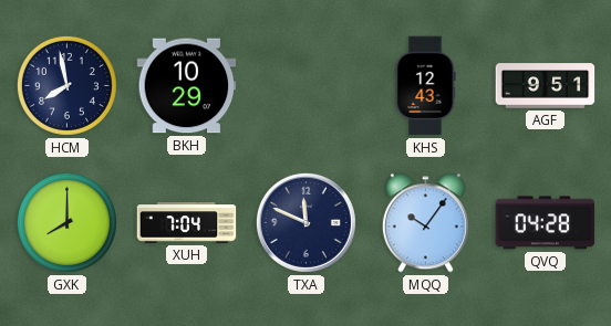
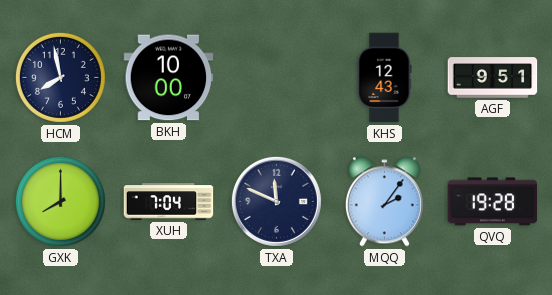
BKH: 10:29 -> 10:00 (169, 78)
MQQ: 10:06 -> 2:06 (384, 202)
QVQ: 04:28 -> 19:28 (493, 202)
